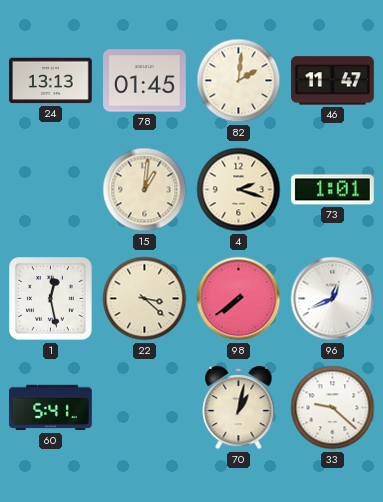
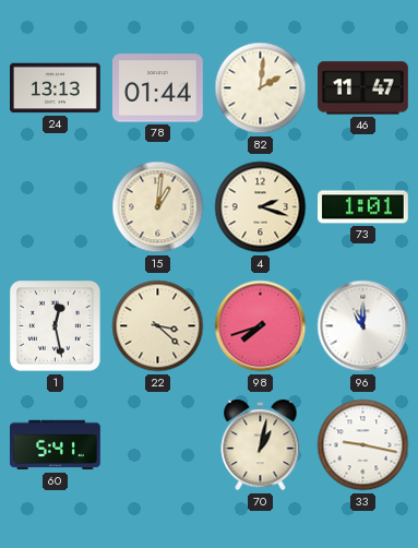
78: 01:45 -> 01:44 (158, 88)
98: 7:39 -> 7:42 (261, 326)
96: 12:41 -> 11:00 (363, 326)
33: 9:22 -> 9:17 (363, 445)
